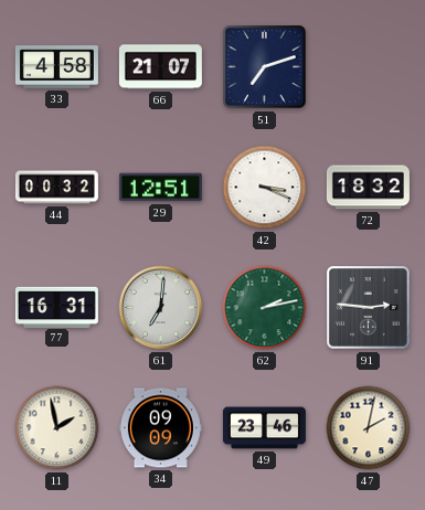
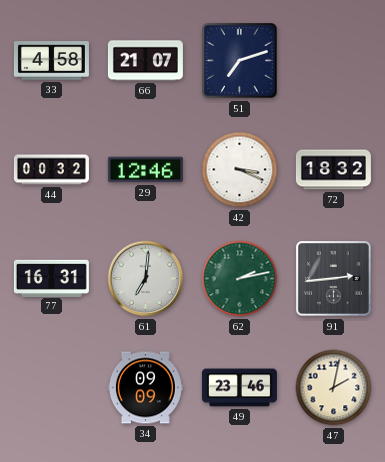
29: 12:51 -> 12:46 (145, 170)
91: 2:46 -> 2:44 (334, 279)
11: 1:58 -> none (57, 428)
